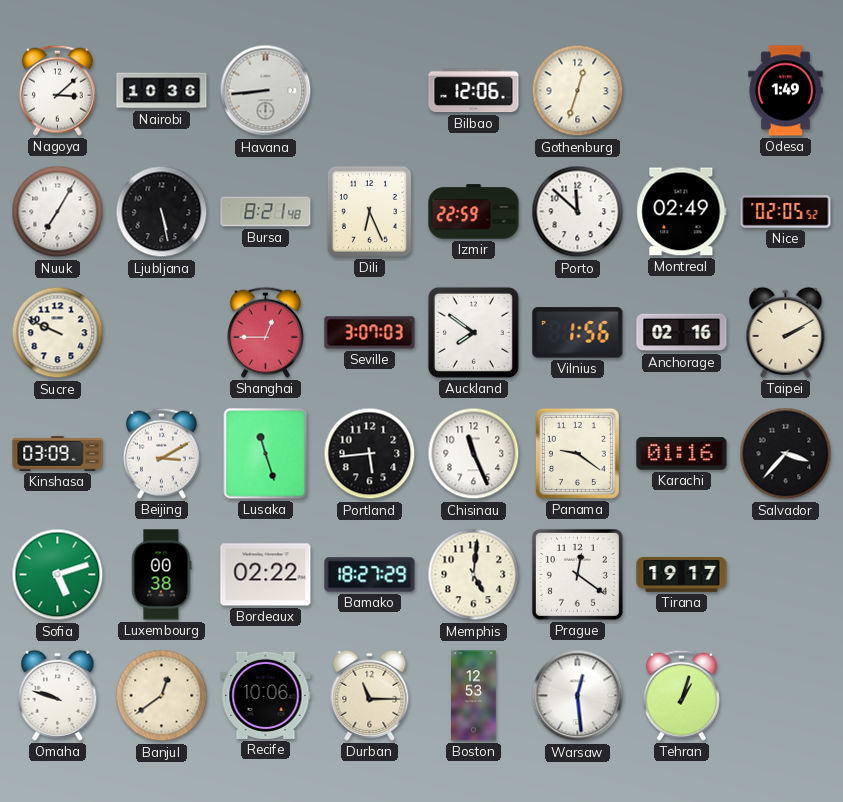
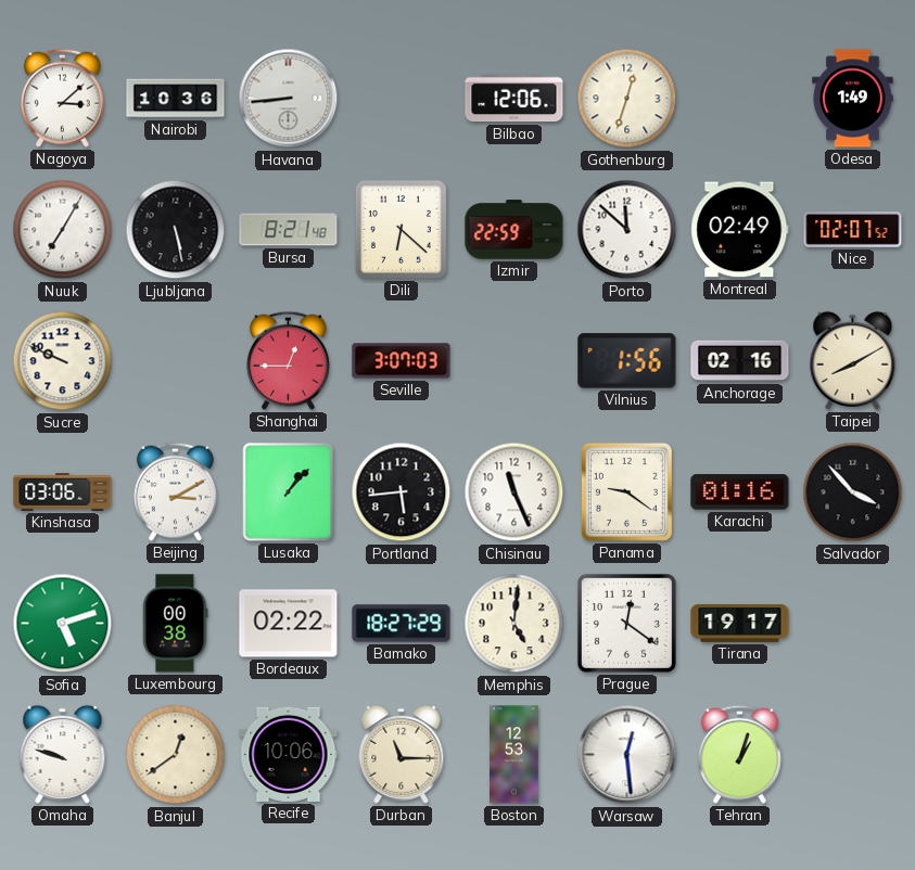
Dili: 6:26 -> 6:22 (401, 229)
Nice: 02:05 -> 02:07 (853, 230)
Auckland: 7:51 -> none (473, 332)
Taipei: 2:10 -> 8:10 (853, 360)
Kinshasa: 03:09 -> 03:06 (63, 492)
Lusaka: 11:27 -> 1:07 (289, 492)
Salvador: 3:37 -> 3:53 (853, 492)
